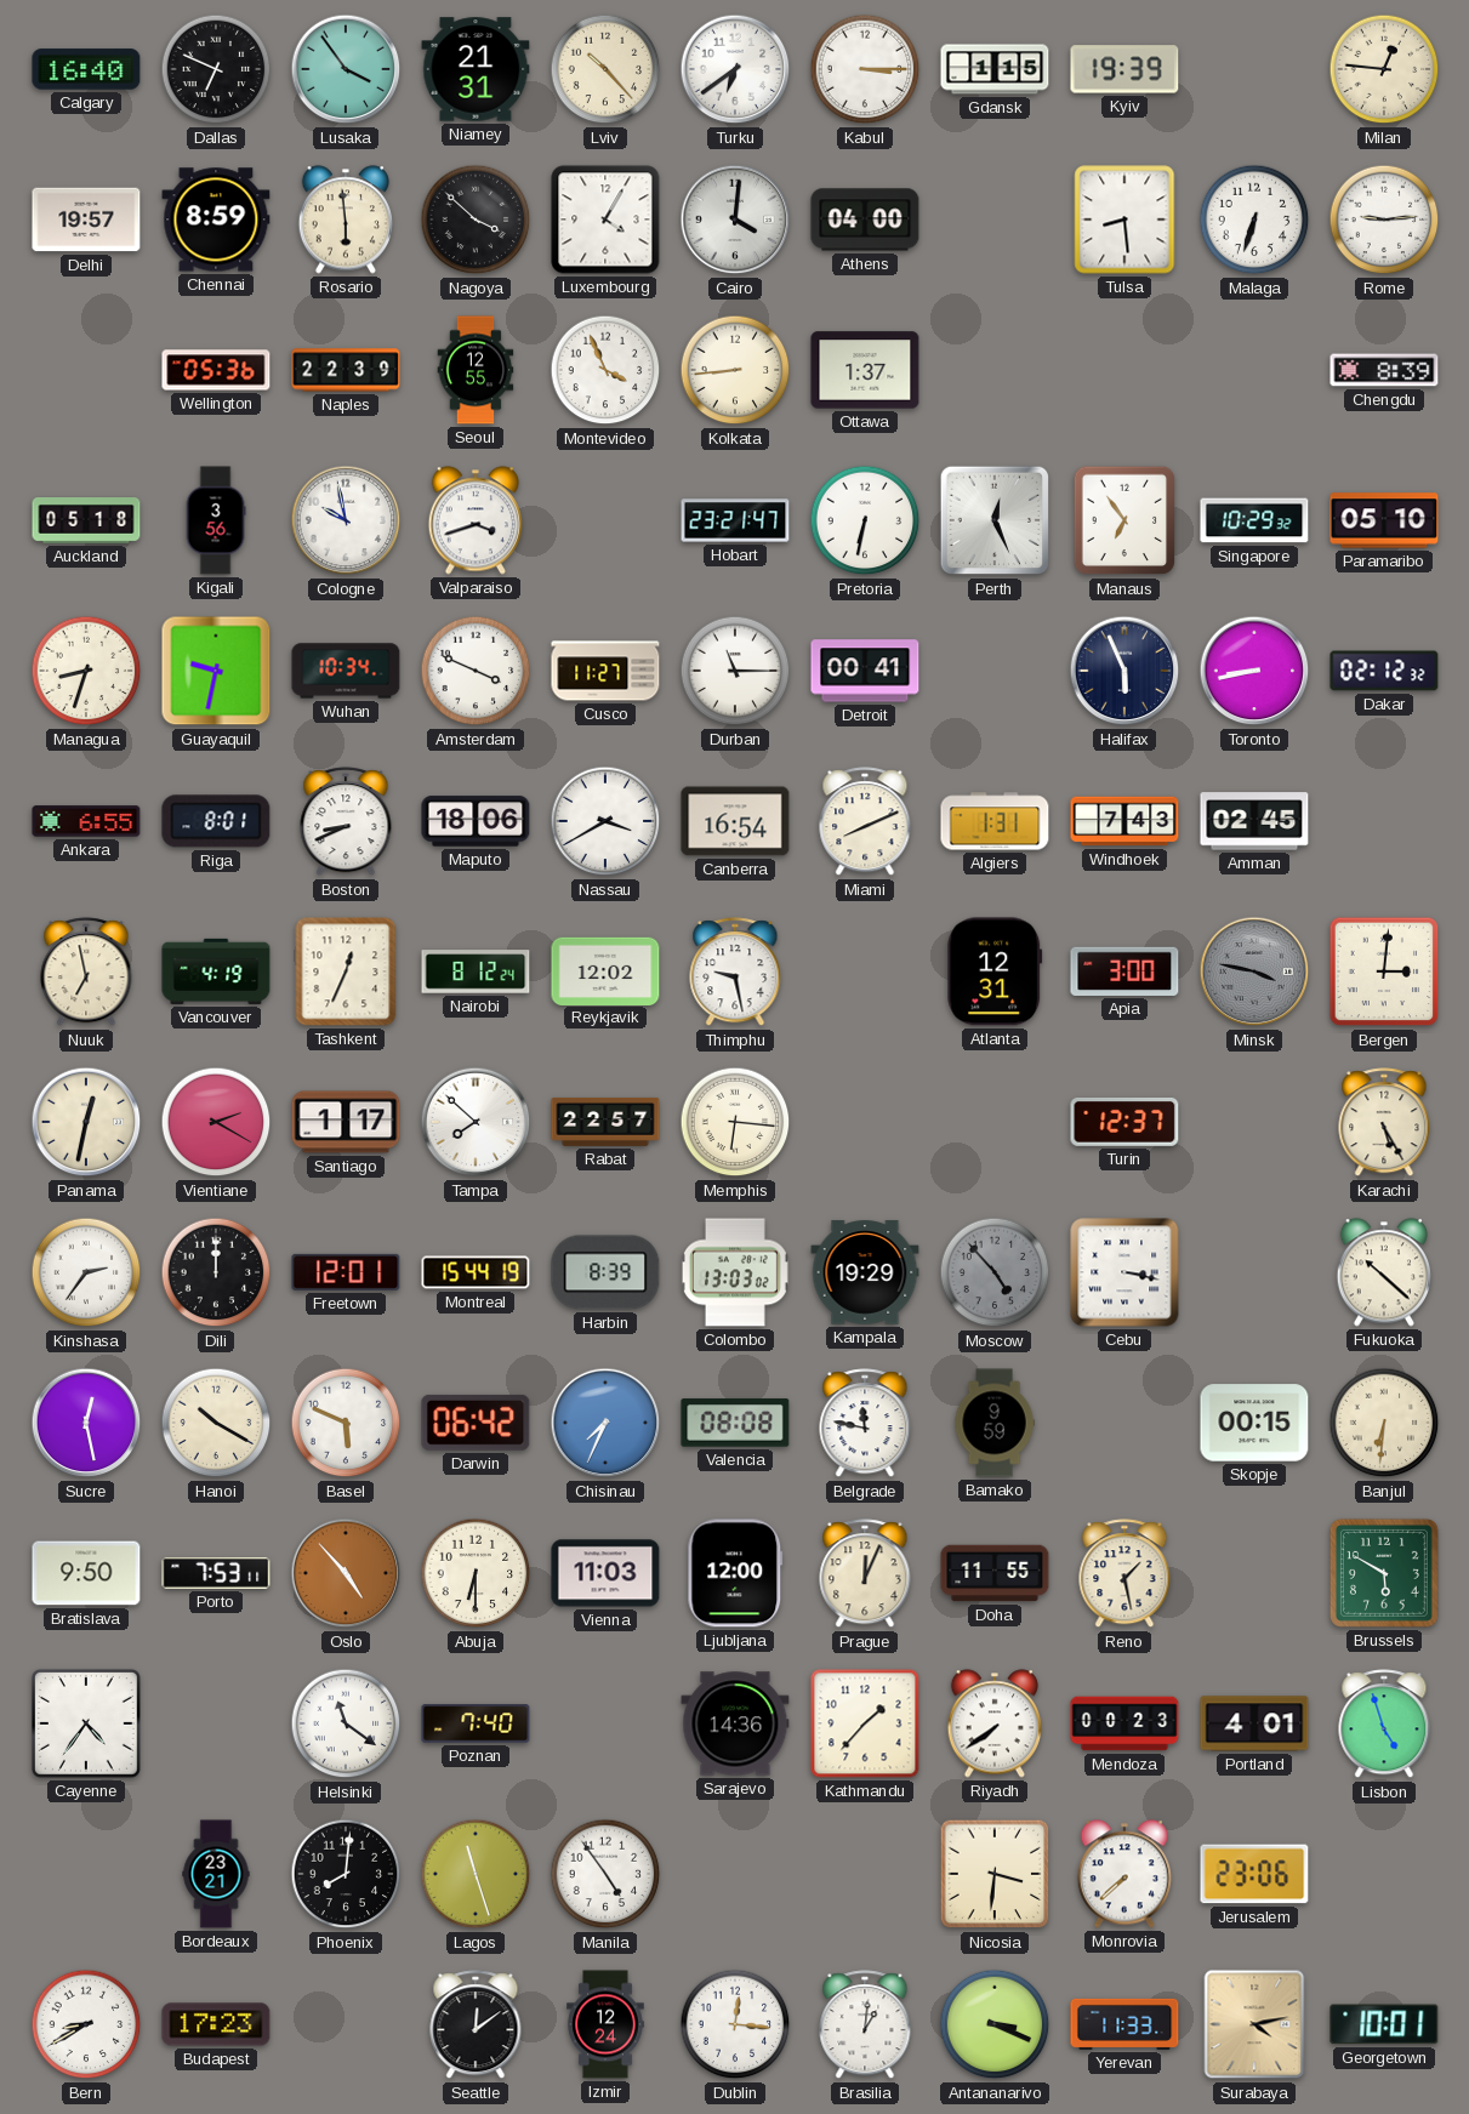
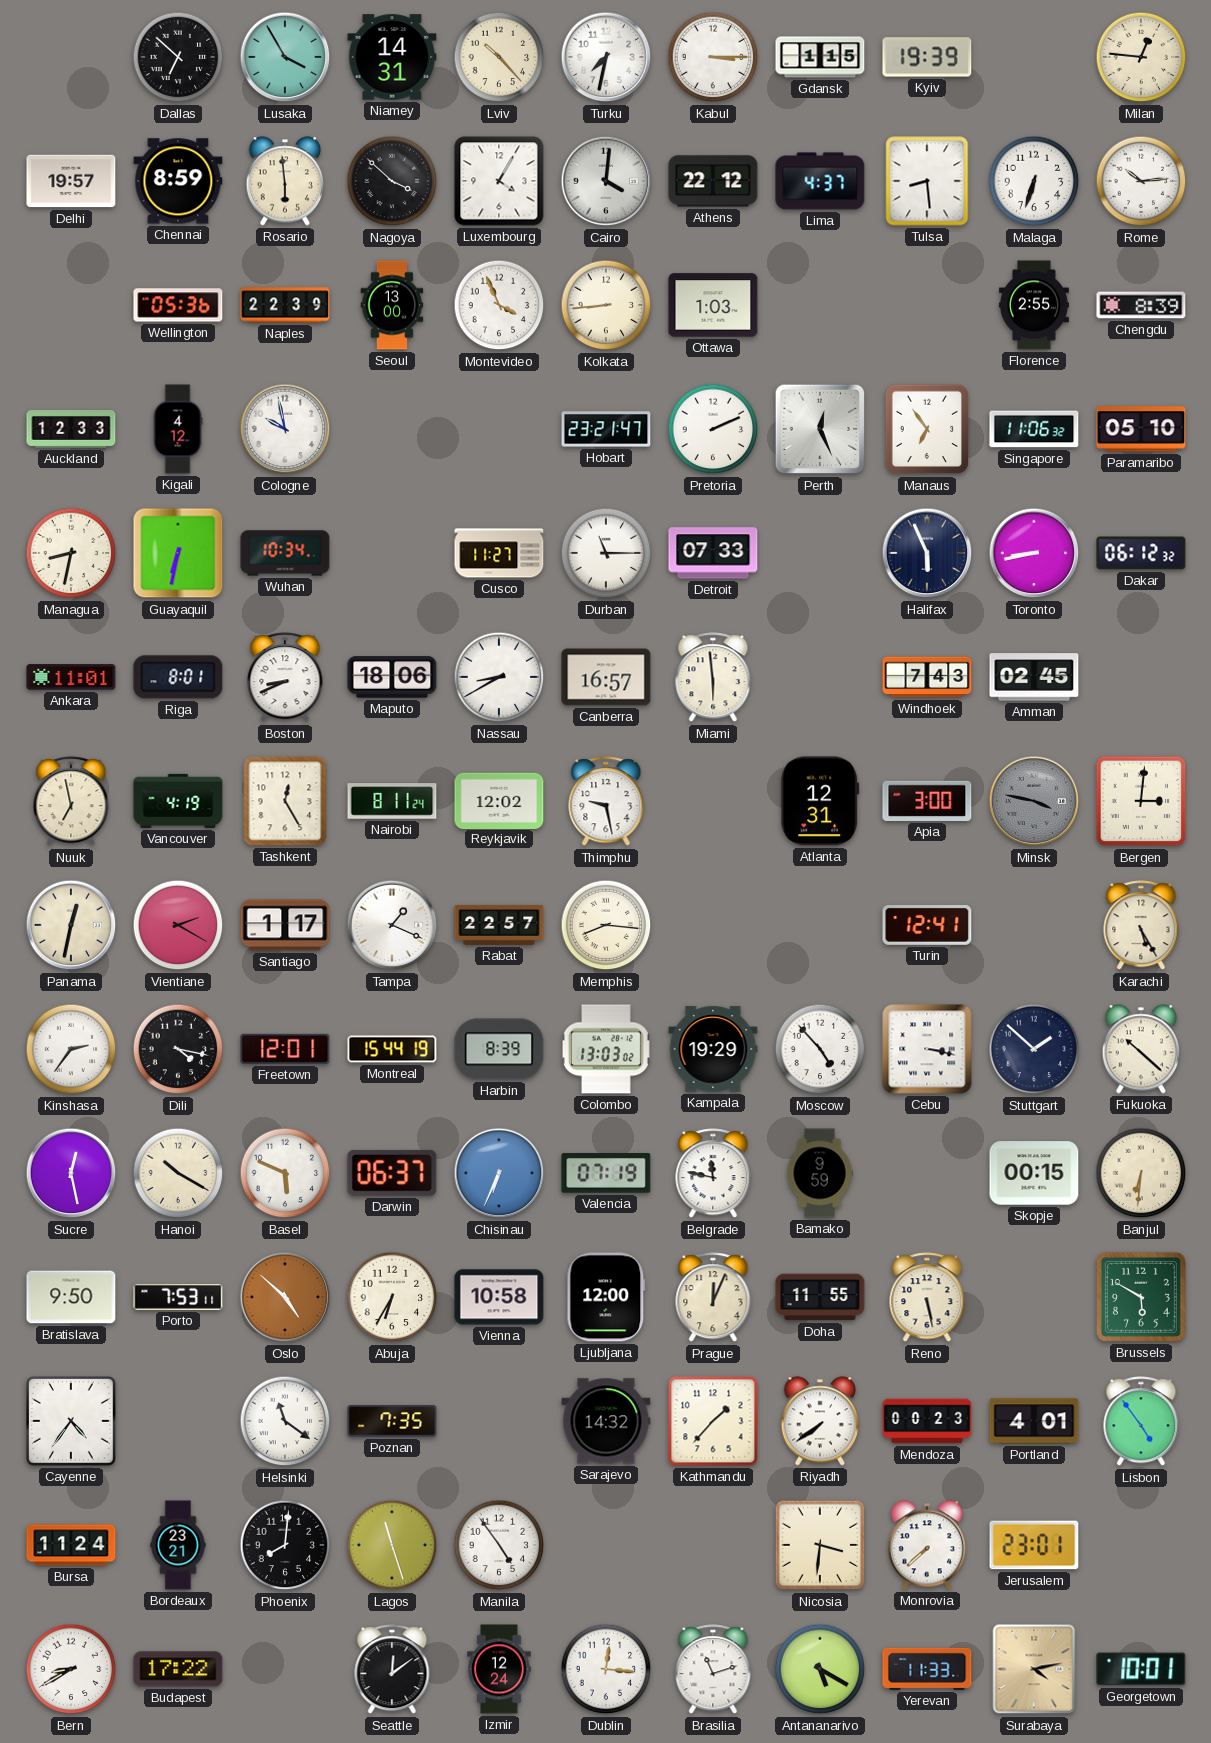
Calgary: 16:40 -> none (86, 69)
Dallas: 6:49 -> 6:52 (178, 57)
Lusaka: 3:54 -> 3:55 (285, 57)
Niamey: 21:31 -> 14:31 (392, 57)
Turku: 6:39 -> 7:32 (606, 57)
Athens: 04:00 -> 22:12 (713, 181)
Lima: none -> 4:37 (820, 181)
Rome: 9:14 -> 10:14 (1141, 181)
Seoul: 12:55 -> 13:00 (392, 305)
Ottawa: 1:37 -> 1:03 (713, 305)
Florence: none -> 2:55 (1034, 305)
Auckland: 05:18 -> 12:33 (71, 430)
Kigali: 3:56 -> 4:12 (178, 429)
Valparaiso: 3:42 -> none (474, 520)
Pretoria: 6:32 -> 2:11 (713, 429)
Singapore: 10:29 -> 11:06 (1034, 429)
Managua: 8:33 -> 8:32 (71, 553)
Guayaquil: 9:32 -> 6:32 (178, 553)
Amsterdam: 3:49 -> none (476, 671)
Detroit: 00:41 -> 07:33 (713, 553)
Dakar: 02:12 -> 06:12 (1141, 553)
Ankara: 6:55 -> 11:01 (71, 677)
Nassau: 3:40 -> 8:40 (499, 677)
Canberra: 16:54 -> 16:57 (606, 677)
Miami: 8:11 -> 5:59 (713, 678)
Algiers: 1:31 -> none (995, 821)
Tashkent: 12:34 -> 12:25 (285, 801)
Nairobi: 8:12 -> 8:11 (392, 801)
Tampa: 7:52 -> 1:19 (392, 925)
Memphis: 6:16 -> 8:16 (606, 925)
Turin: 12:37 -> 12:41 (927, 925)
Dili: 12:00 -> 4:17 (178, 1049)
Moscow dial: grey -> white (820, 1049)
Stuttgart: none -> 1:52 (1034, 1049)
Darwin: 06:42 -> 06:37 (392, 1173)
Chisinau: 7:34 -> 6:34 (499, 1173)
Valencia: 08:08 -> 07:19 (606, 1173)
Oslo: 4:53 -> 4:52 (285, 1297)
Abuja: 6:30 -> 6:35 (392, 1297)
Vienna: 11:03 -> 10:58 (499, 1297)
Reno: 1:28 -> 5:28 (927, 1298)
Poznan: 7:40 -> 7:35 (392, 1421)
Sarajevo: 14:36 -> 14:32 (606, 1421)
Lisbon: 4:57 -> 4:54 (1141, 1422)
Bursa: none -> 11:24 (71, 1545)
Jerusalem: 23:06 -> 23:01 (1034, 1545)
Budapest: 17:23 -> 17:22 (178, 1669)
Brasilia: 1:01 -> 11:12 (713, 1670)
Antananarivo: 3:19 -> 5:20 (820, 1669)
